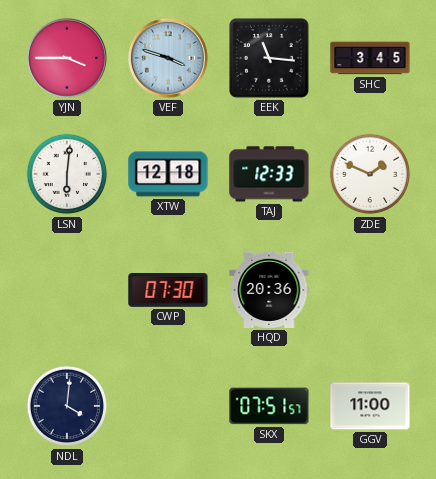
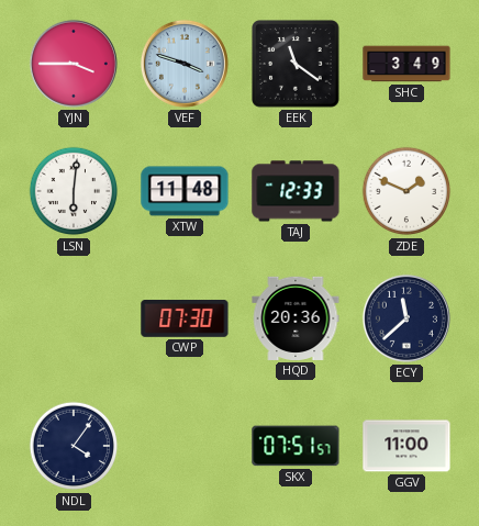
EEK: 11:16 -> 11:21 (297, 65)
SHC: 3:45 -> 3:49 (406, 64)
XTW: 12:18 -> 11:48 (185, 191)
ECY: none -> 11:38 (406, 318)
NDL: 4:01 -> 4:06 (74, 446)
